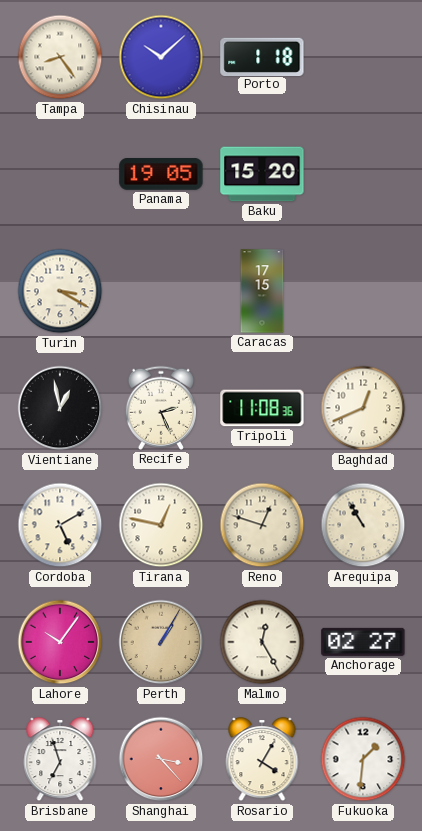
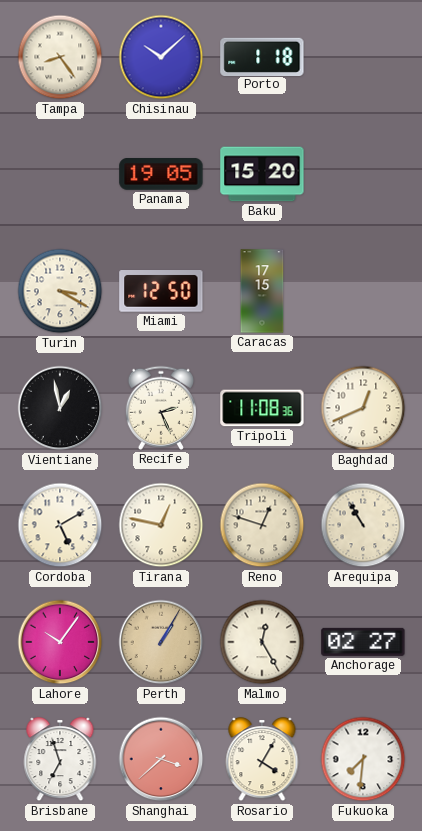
Miami: none -> 12:50 (161, 292)
Shanghai: 3:23 -> 3:38 (161, 759)
Fukuoka: 1:31 -> 7:31 (363, 759)
